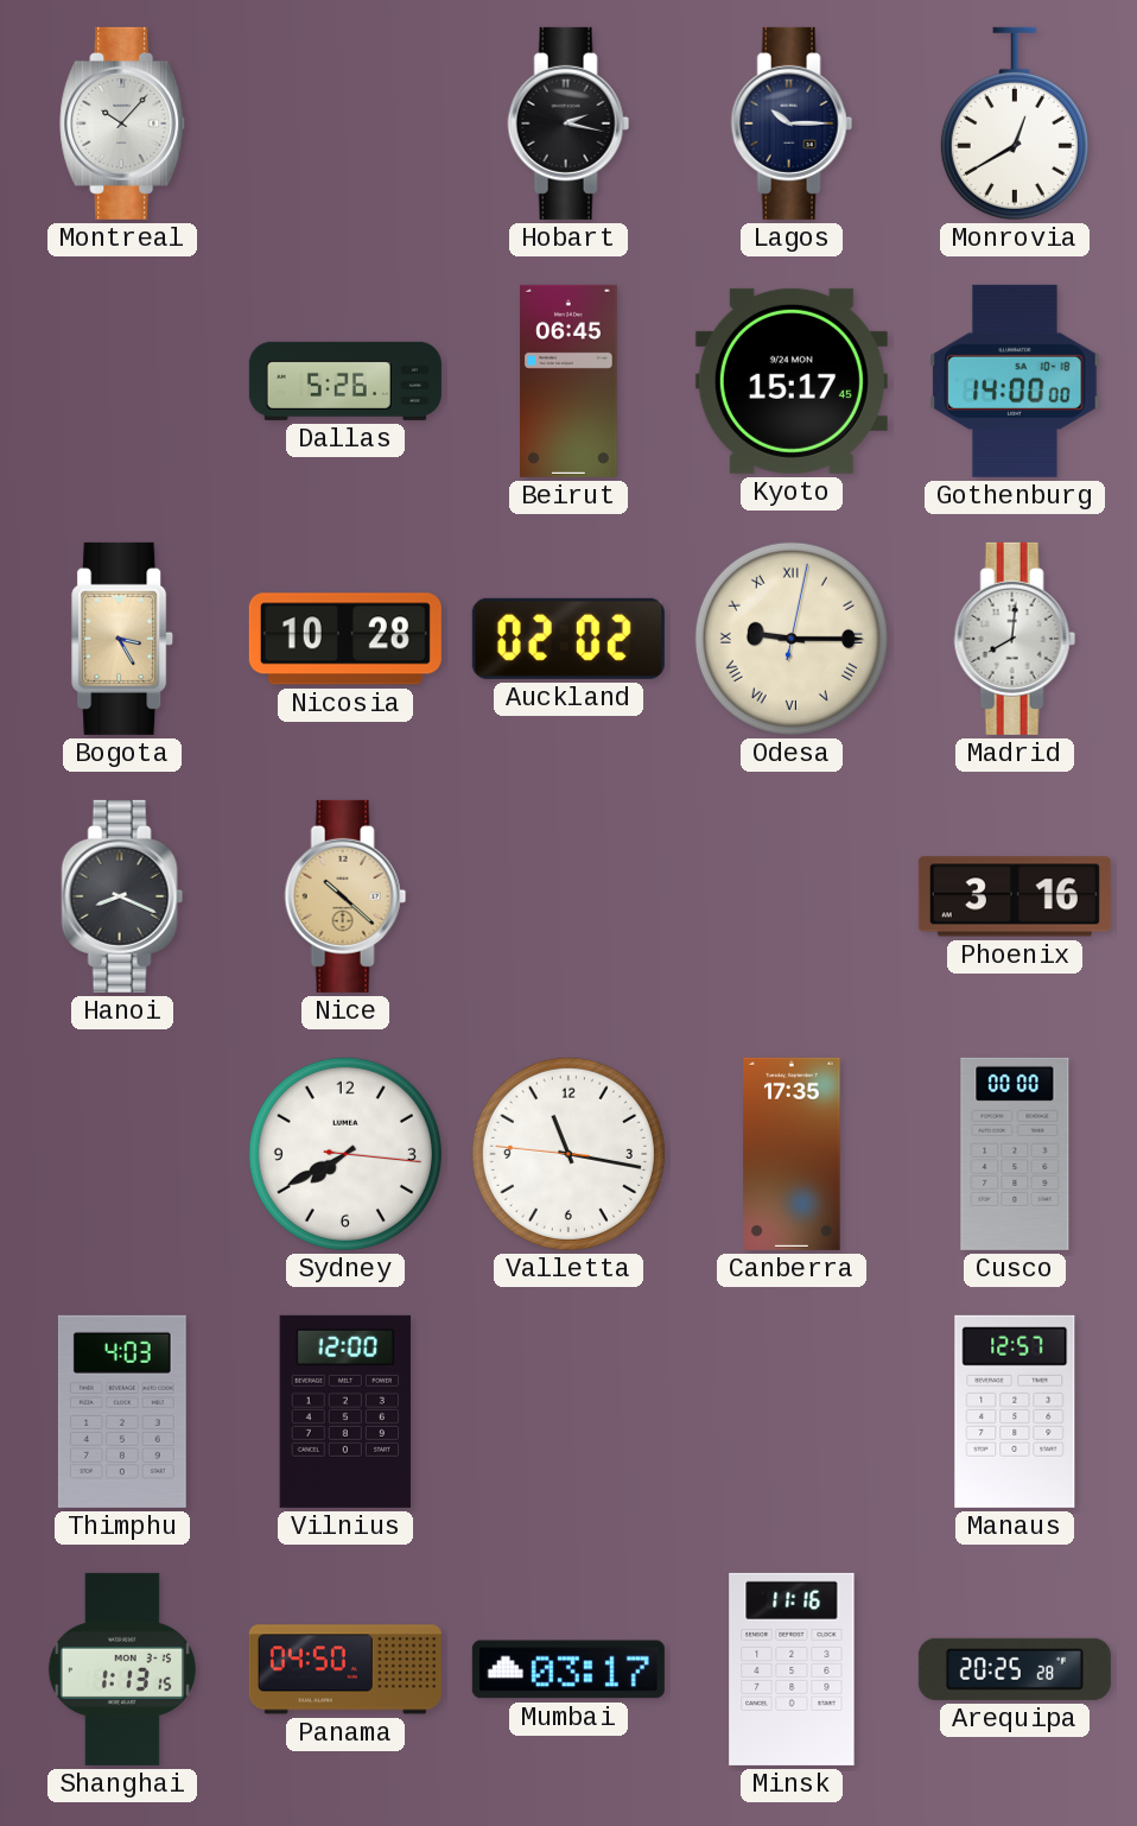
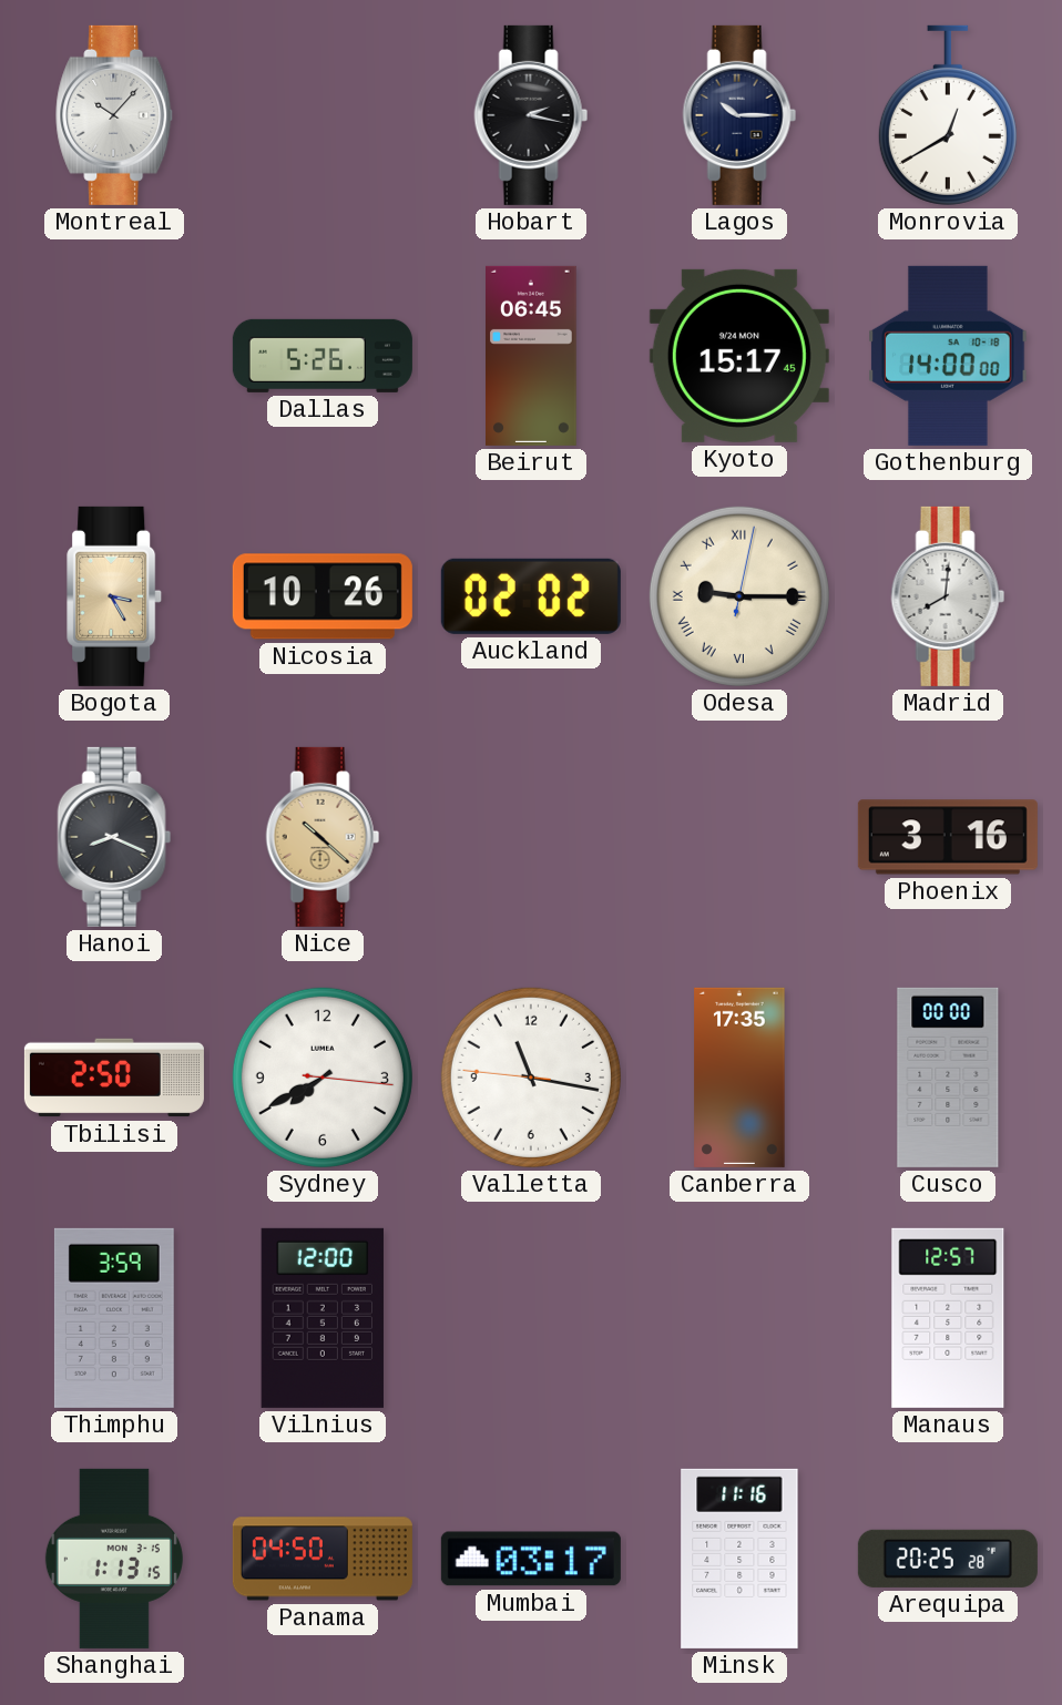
Nicosia: 10:28 -> 10:26 (323, 596)
Tbilisi: none -> 2:50 (114, 1078)
Thimphu: 4:03 -> 3:59 (114, 1318)
